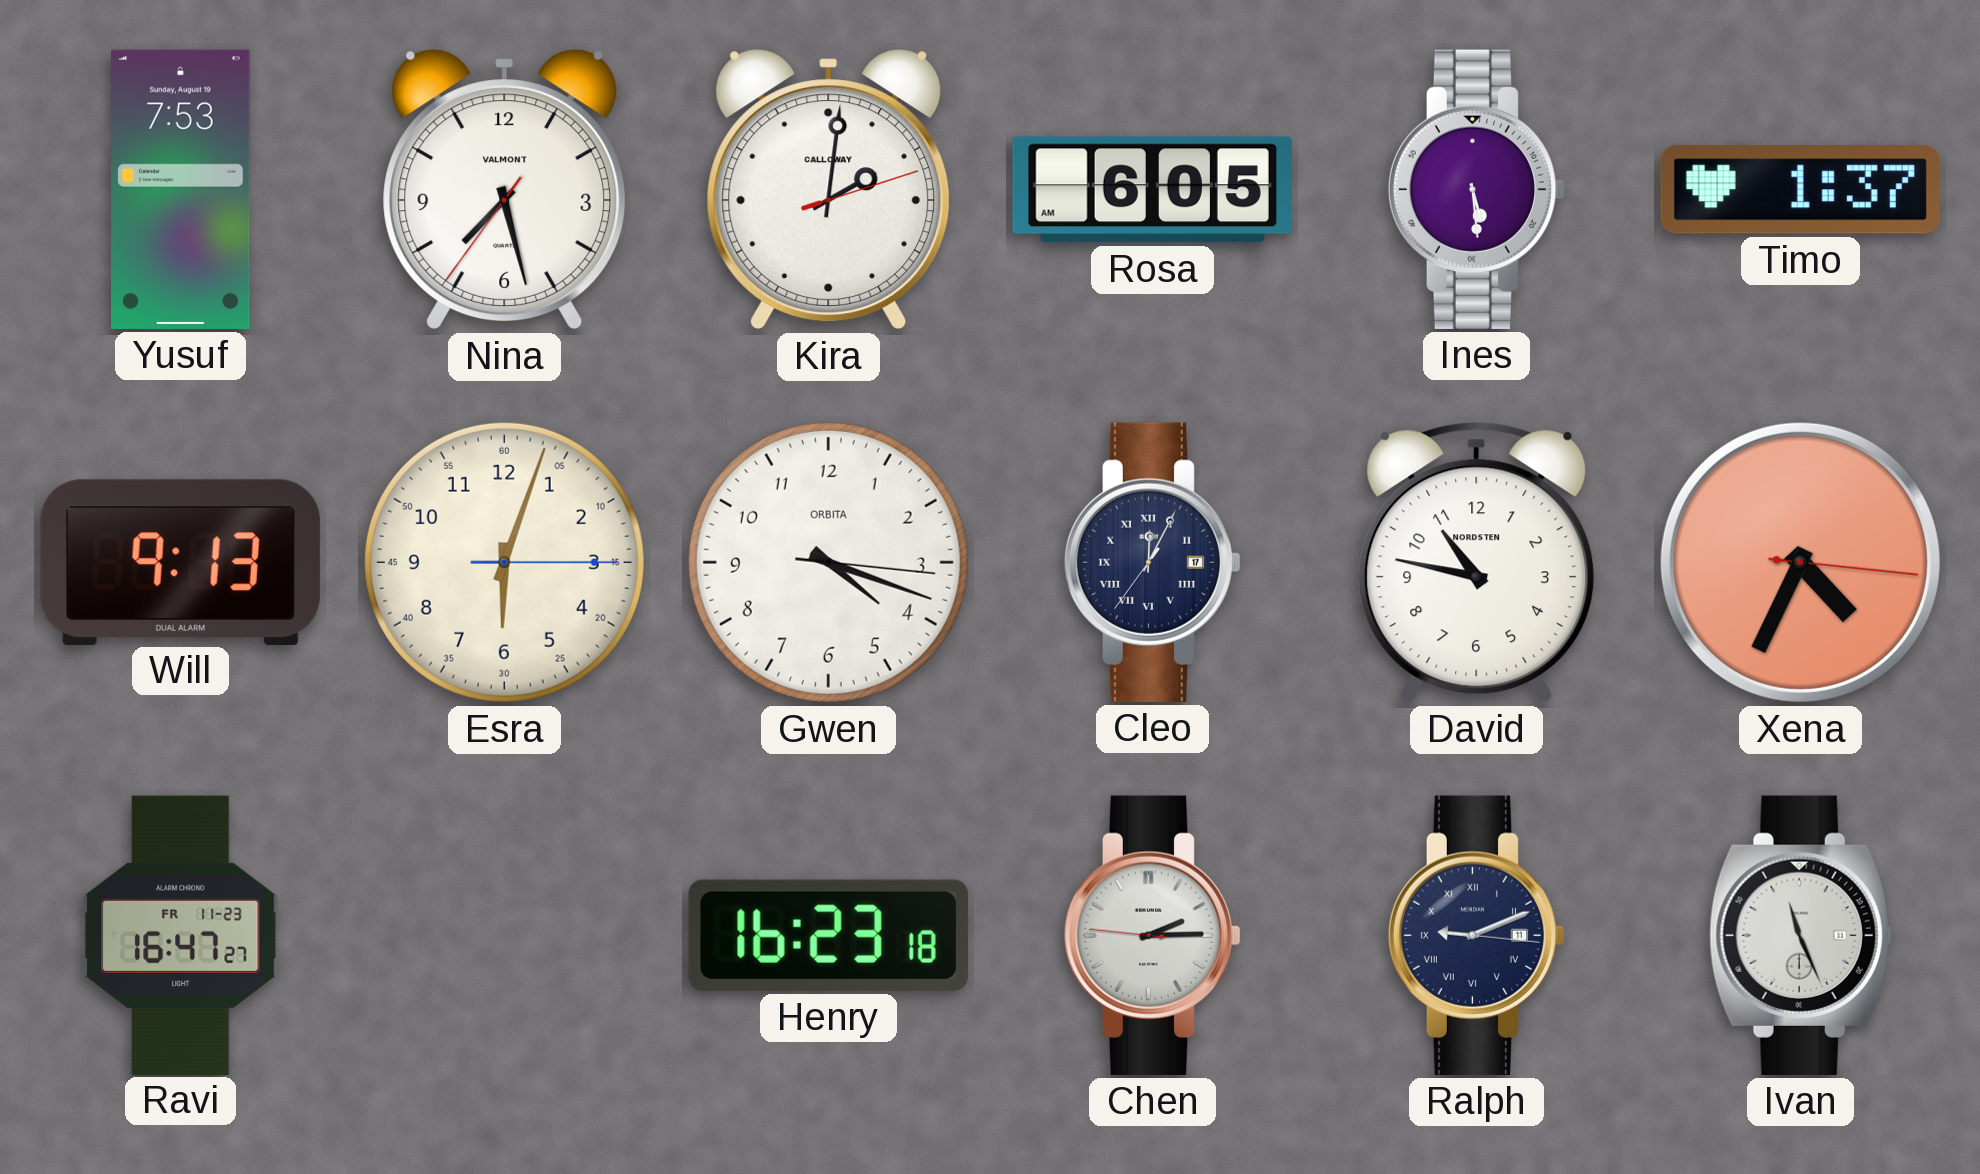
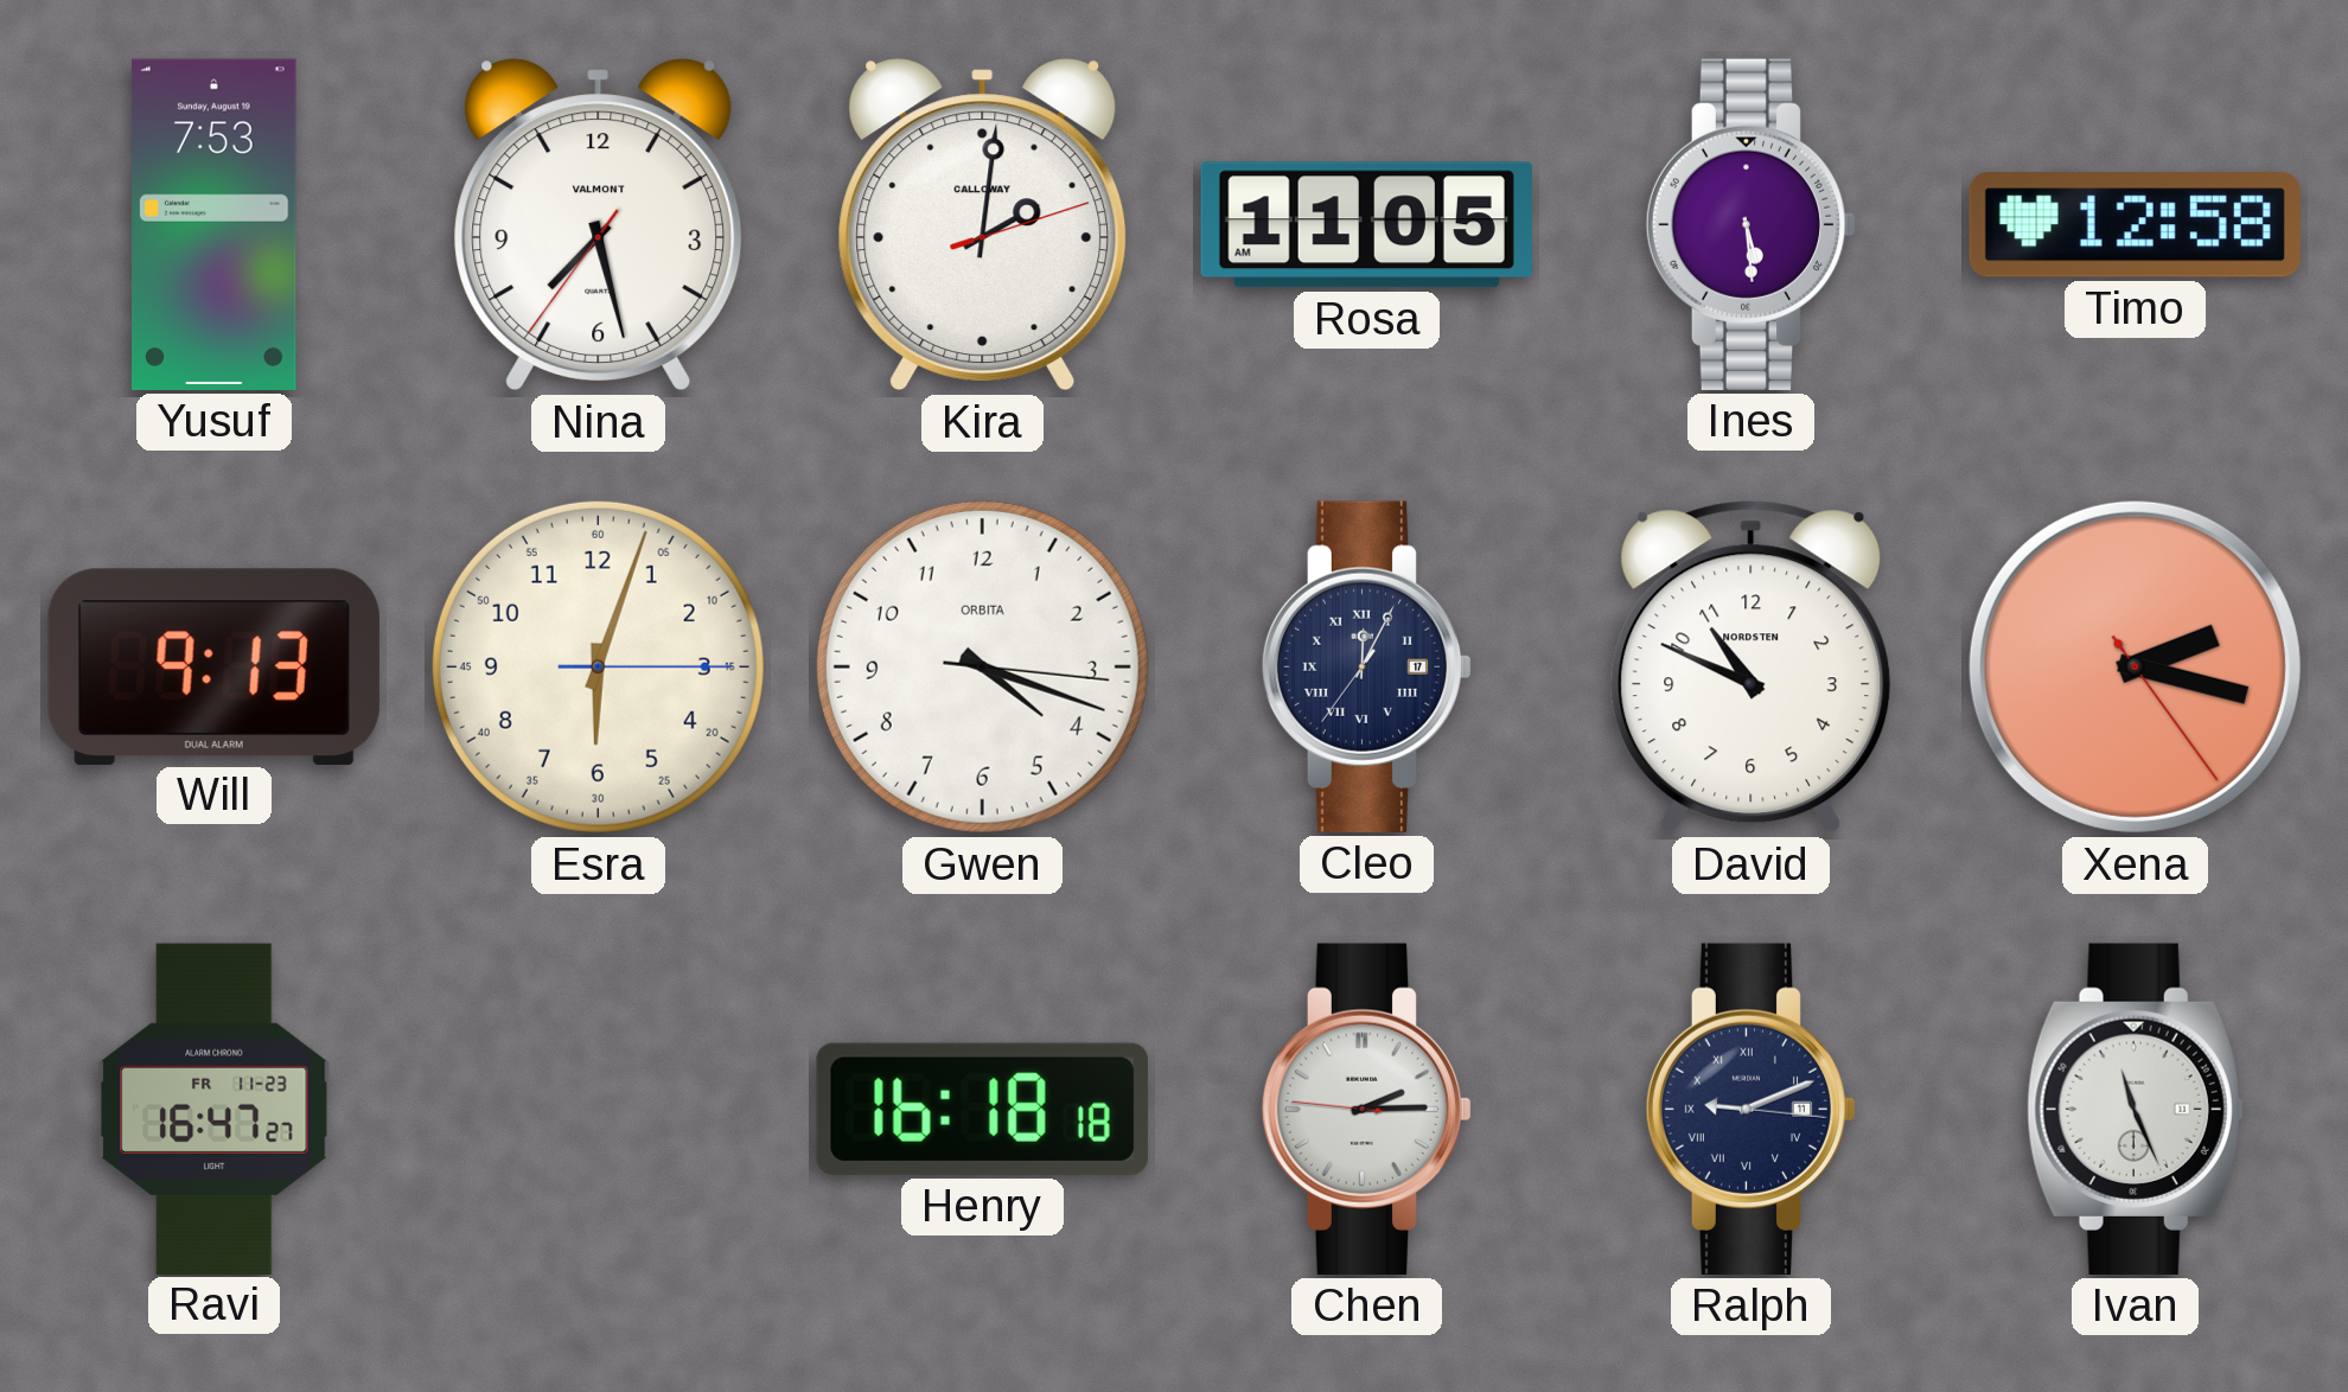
Rosa: 6:05 -> 11:05 (1366, 225)
Timo: 1:37 -> 12:58 (2135, 225)
David: 10:47 -> 10:49 (1752, 668)
Xena: 4:34 -> 2:17 (2135, 666)
Henry: 16:23 -> 16:18 (982, 1109)
